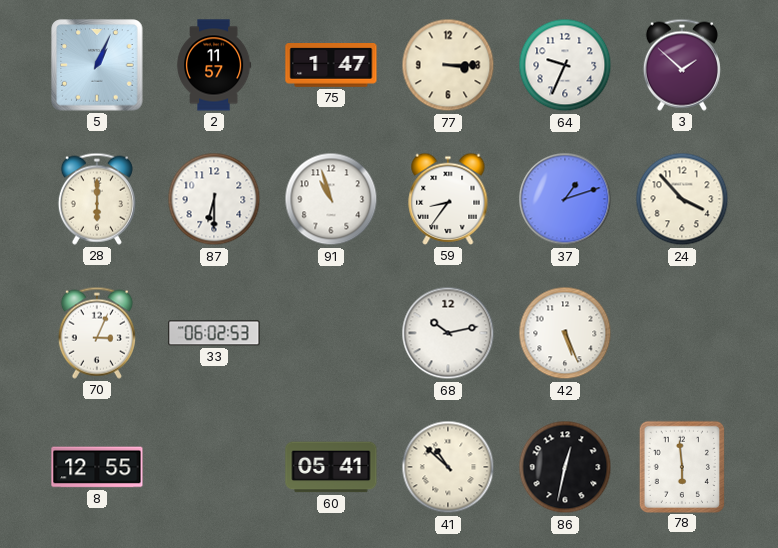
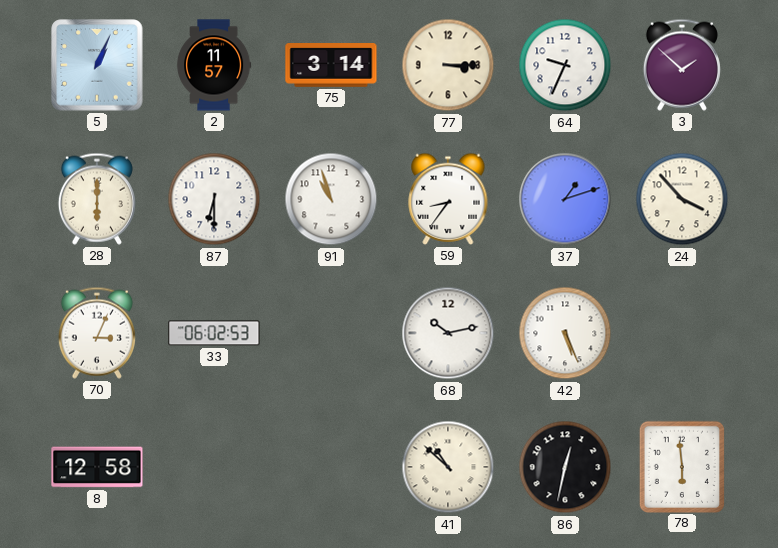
75: 1:47 -> 3:14 (331, 66)
8: 12:55 -> 12:58 (97, 467)
60: 05:41 -> none (331, 467)
